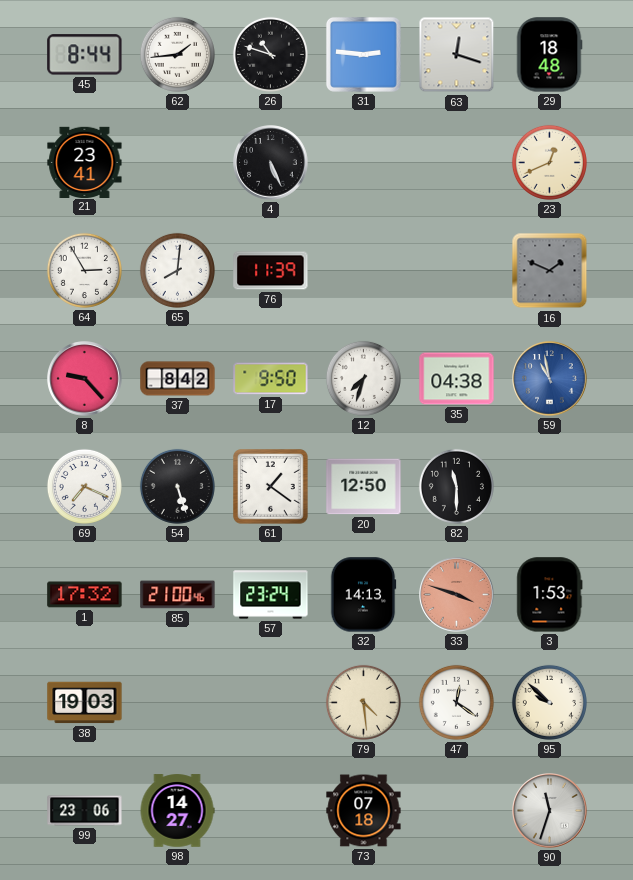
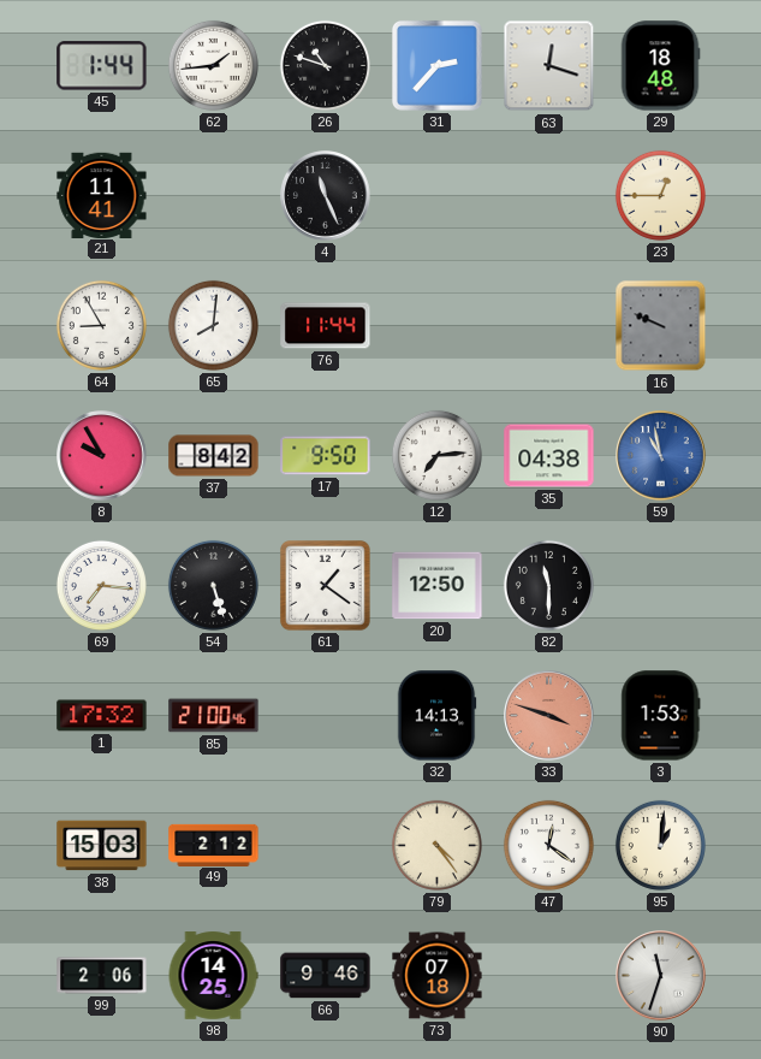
45: 8:44 -> 1:44 (102, 66)
31: 2:46 -> 2:37 (436, 65)
21: 23:41 -> 11:41 (102, 195)
4: 5:26 -> 11:26 (326, 196)
23: 12:41 -> 12:45 (660, 195)
64: 2:55 -> 8:55 (101, 325)
76: 11:39 -> 11:44 (326, 326)
16: 1:49 -> 9:49 (661, 326)
8: 9:23 -> 9:55 (102, 456)
12: 7:33 -> 7:14 (436, 455)
69: 7:19 -> 7:16 (101, 585)
57: 23:24 -> none (271, 595)
38: 19:03 -> 15:03 (102, 846)
49: none -> 2:12 (214, 845)
79: 4:29 -> 4:24 (436, 845)
95: 9:52 -> 1:01 (660, 845)
99: 23:06 -> 2:06 (102, 976)
98: 14:27 -> 14:25 (213, 976)
66: none -> 9:46 (326, 976)
